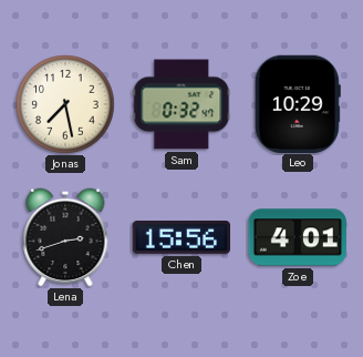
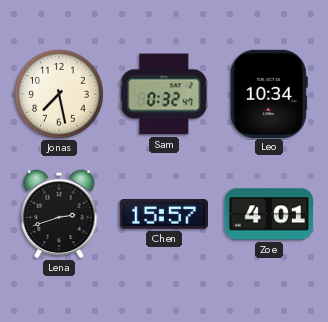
Leo: 10:29 -> 10:34 (269, 93)
Chen: 15:56 -> 15:57 (163, 215)
